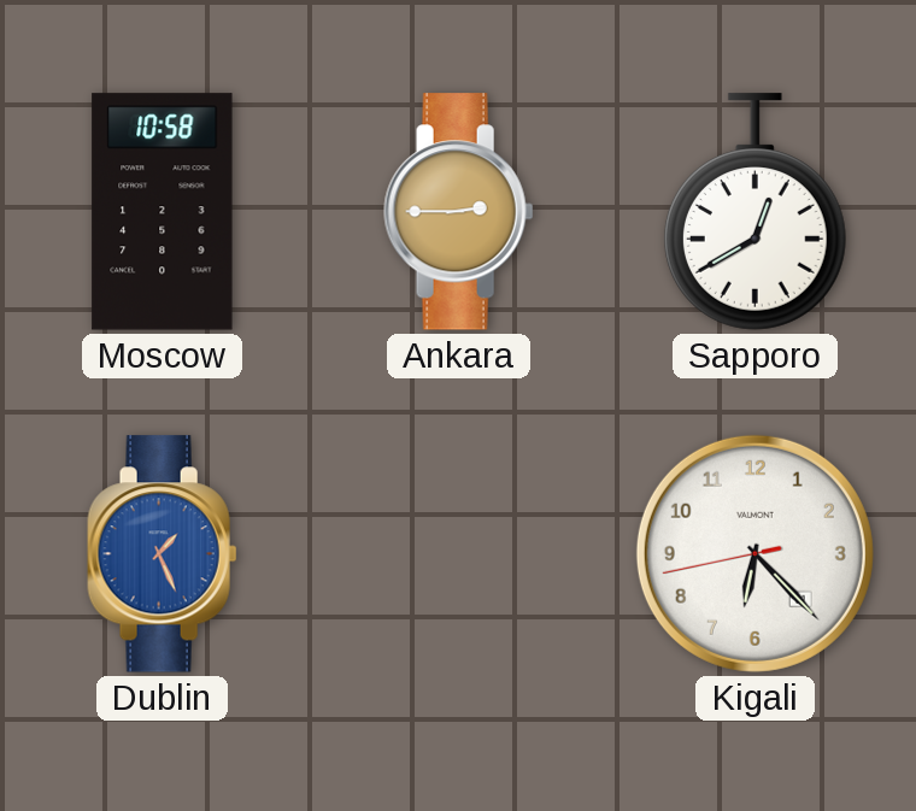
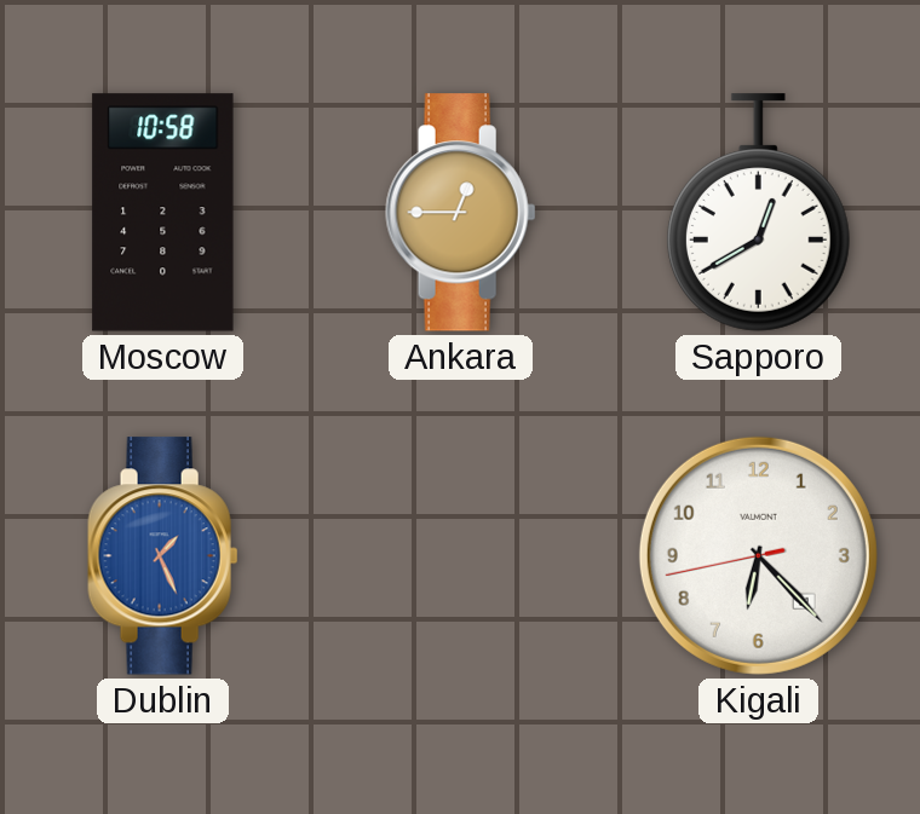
Ankara: 2:45 -> 12:45 (461, 213)
